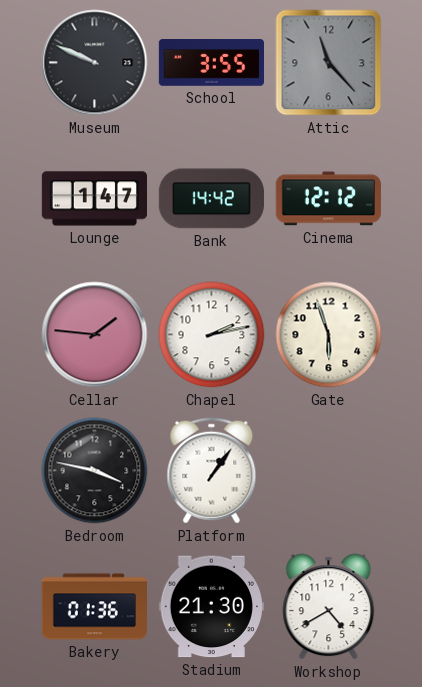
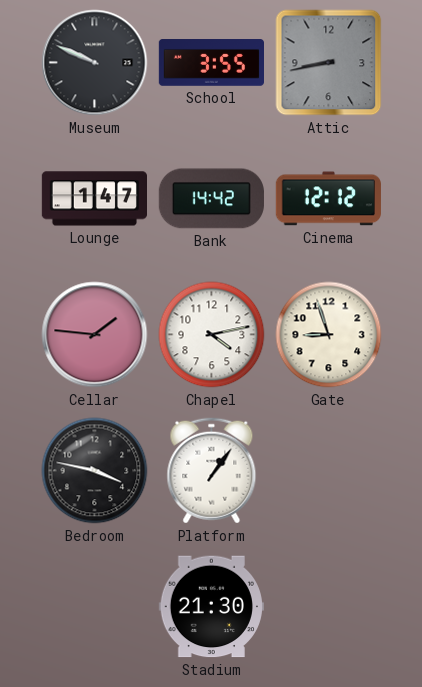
Attic: 11:23 -> 8:43 (329, 63)
Chapel: 2:13 -> 4:13 (212, 335)
Gate: 5:57 -> 8:57 (329, 335)
Bakery: 01:36 -> none (94, 607)
Workshop: 4:40 -> none (329, 607)
